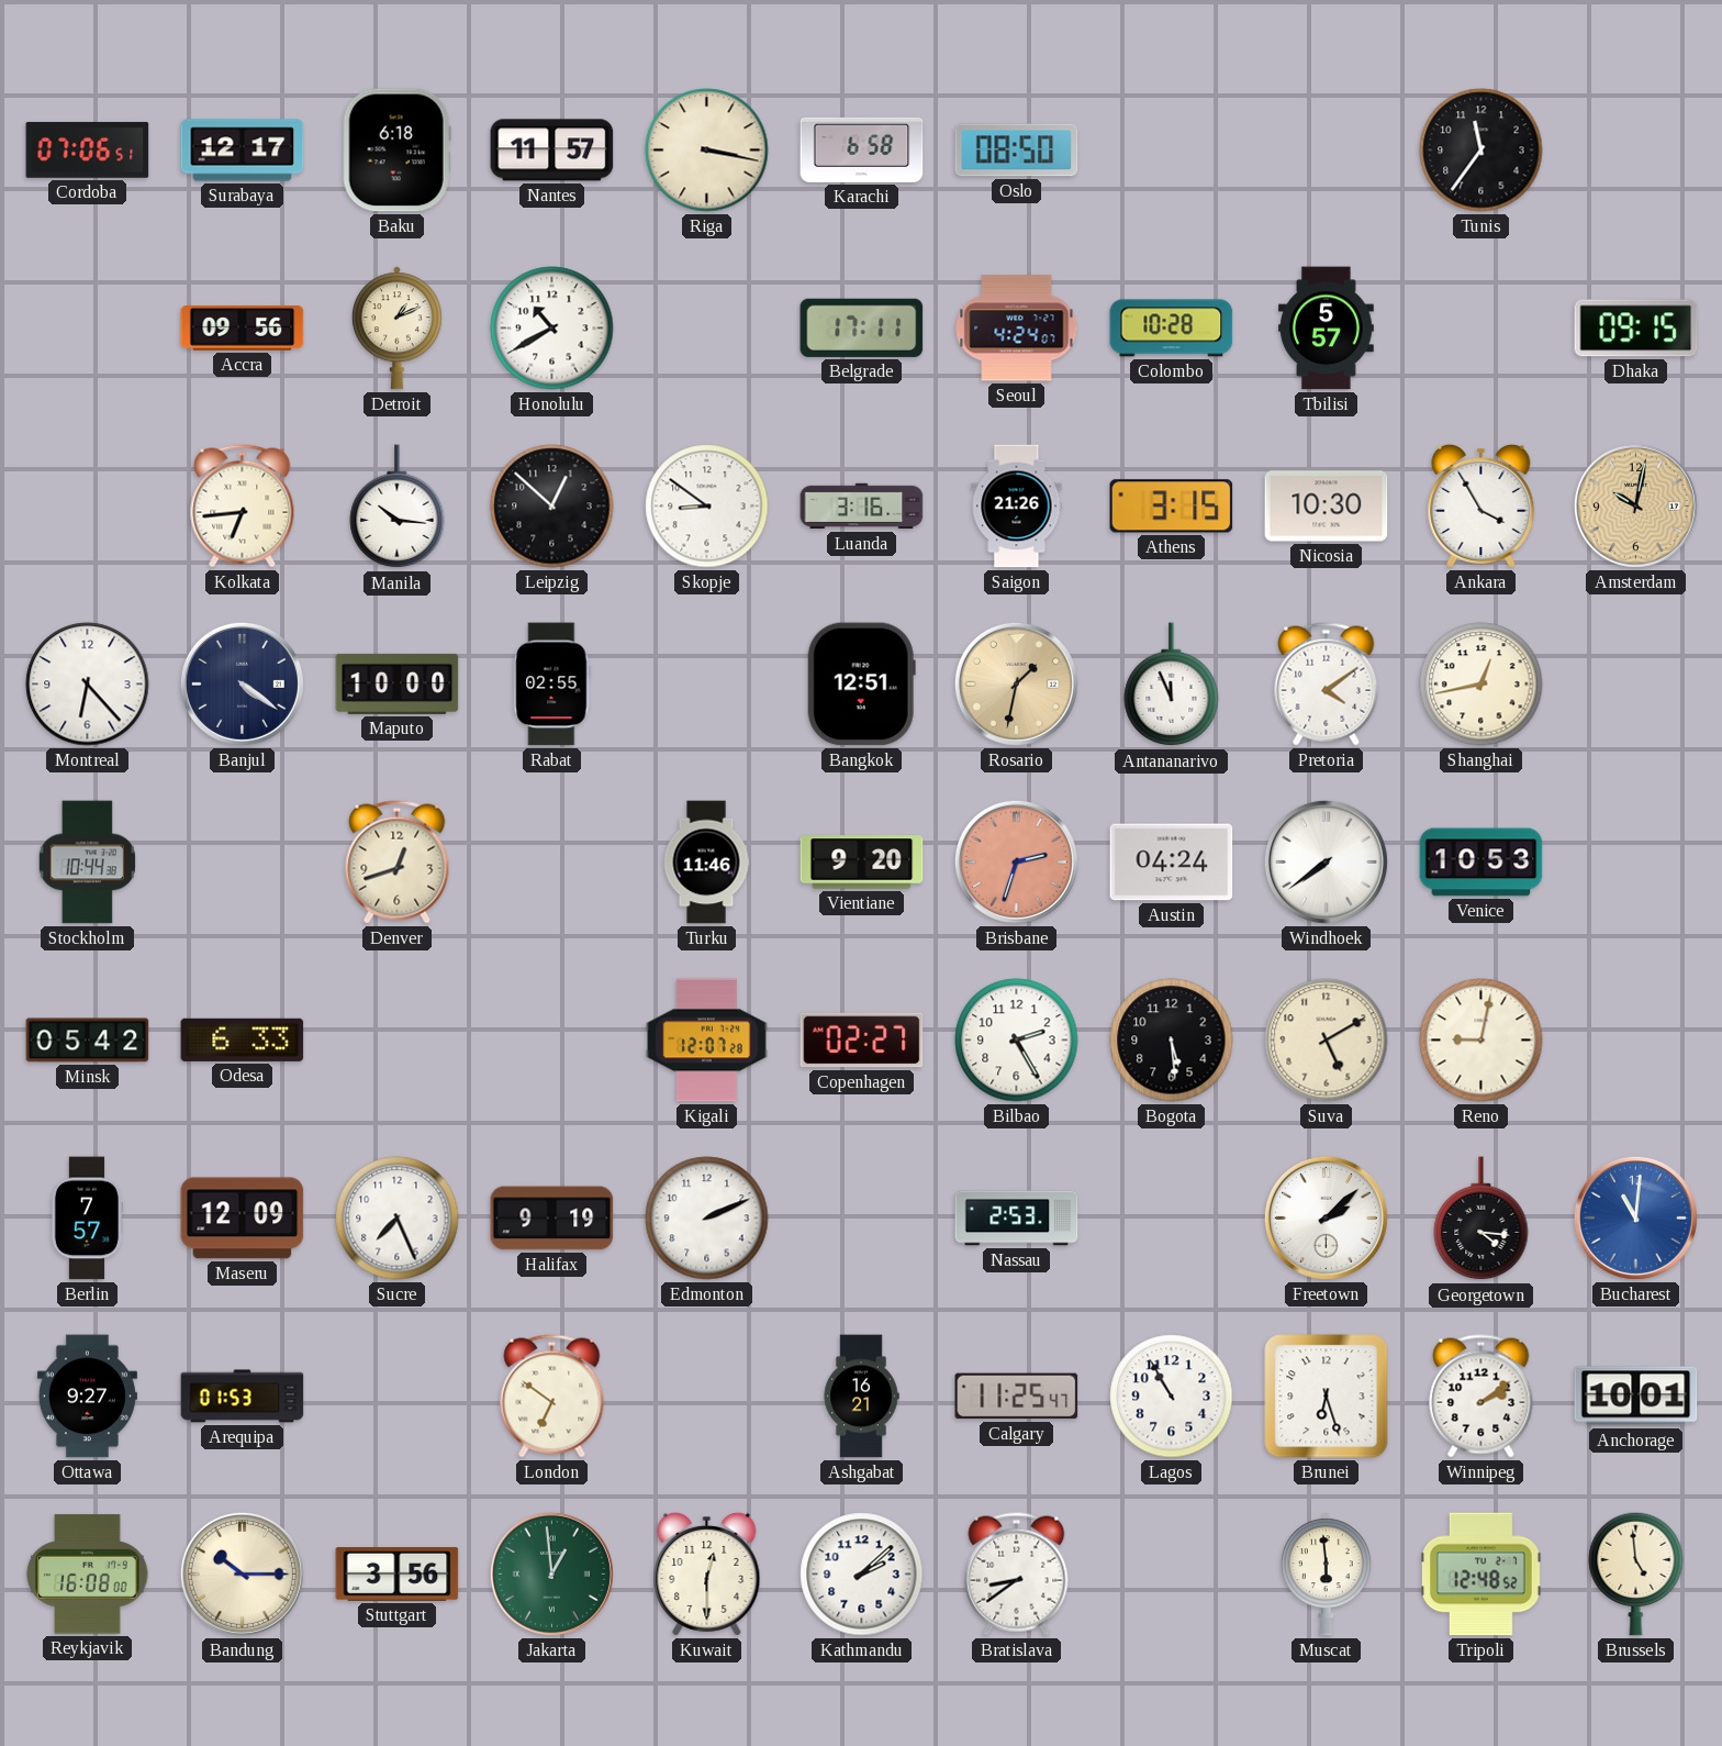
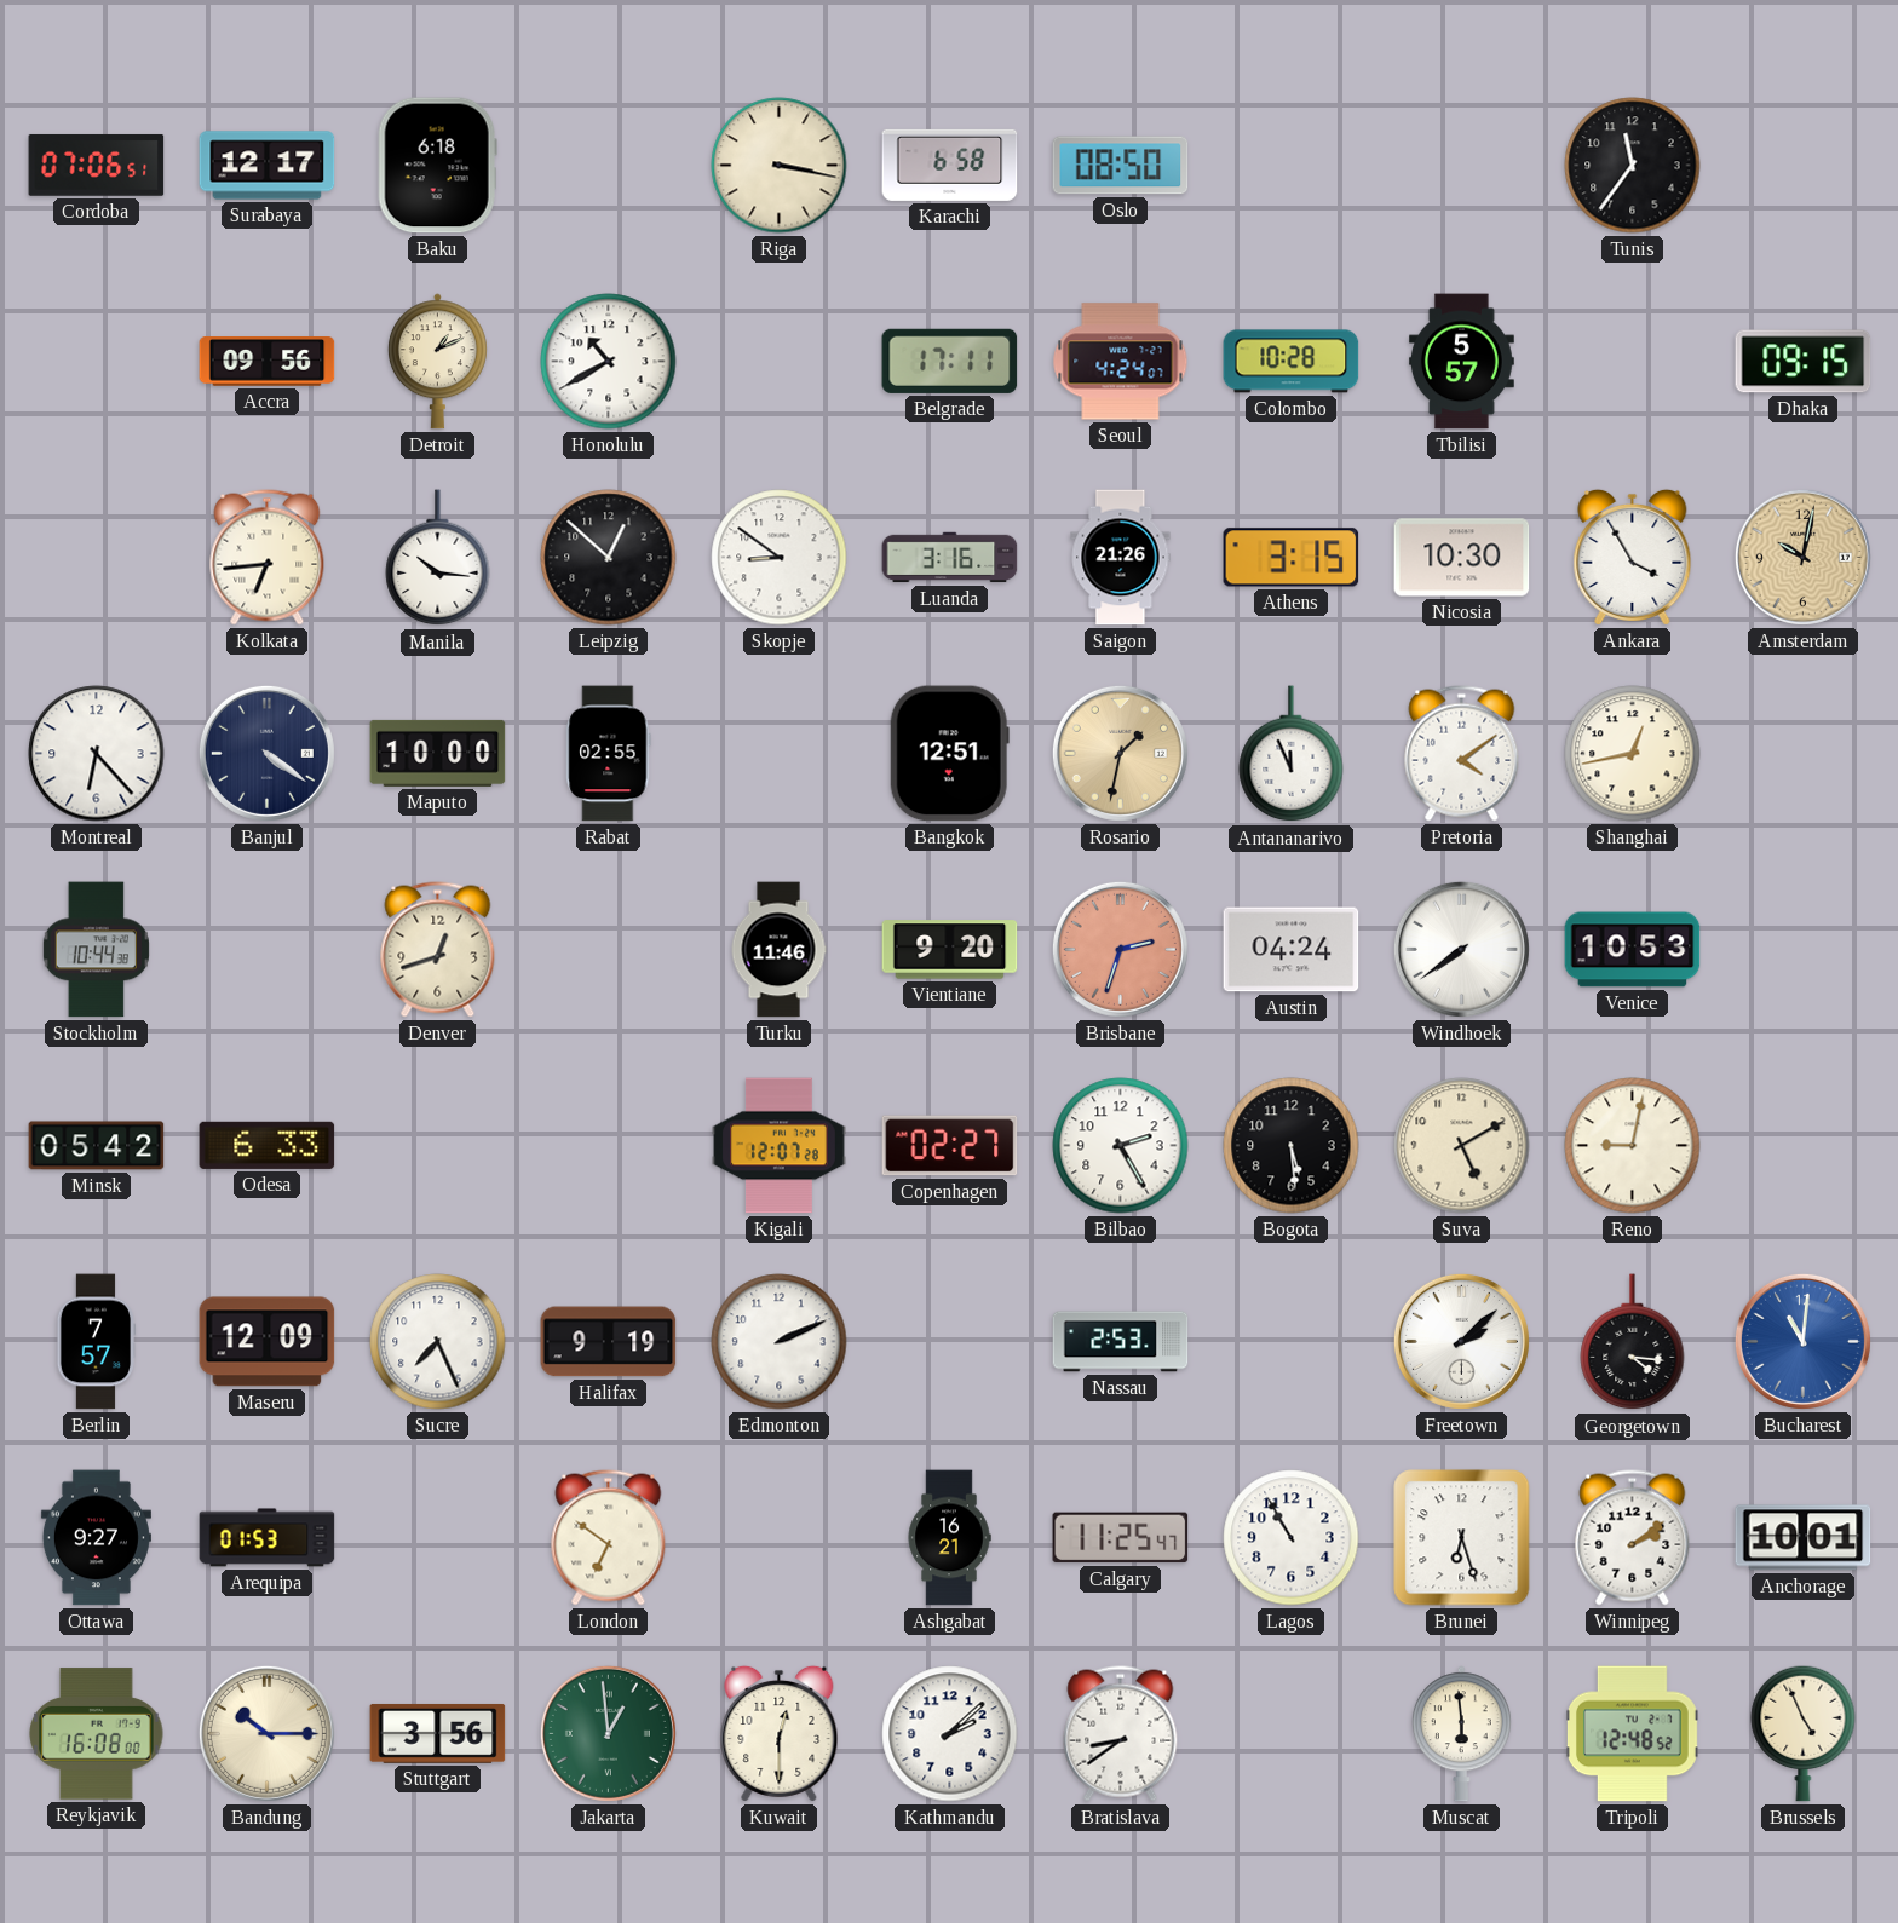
Nantes: 11:57 -> none (552, 151)
Brussels: 4:59 -> 4:56 (1804, 1733)
